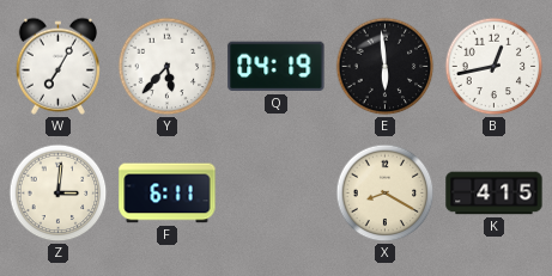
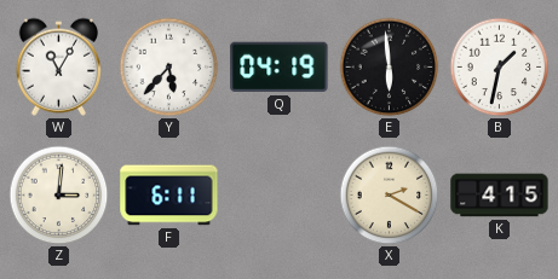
W: 7:05 -> 11:05 (58, 66)
B: 12:43 -> 1:32 (500, 68)
X: 8:20 -> 2:20 (390, 196)
